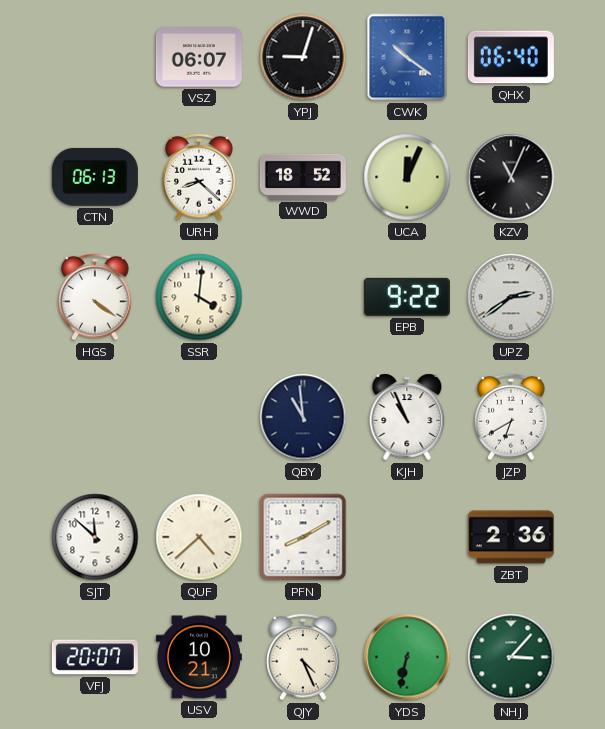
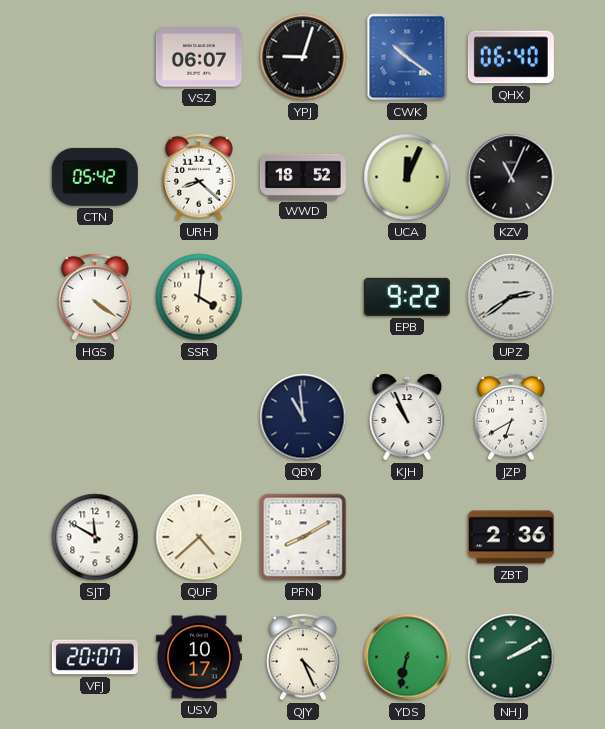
CTN: 06:13 -> 05:42 (95, 177)
SJT: 11:52 -> 11:50 (95, 537)
USV: 10:21 -> 10:17 (199, 657)
NHJ: 3:07 -> 2:10 (511, 657)
